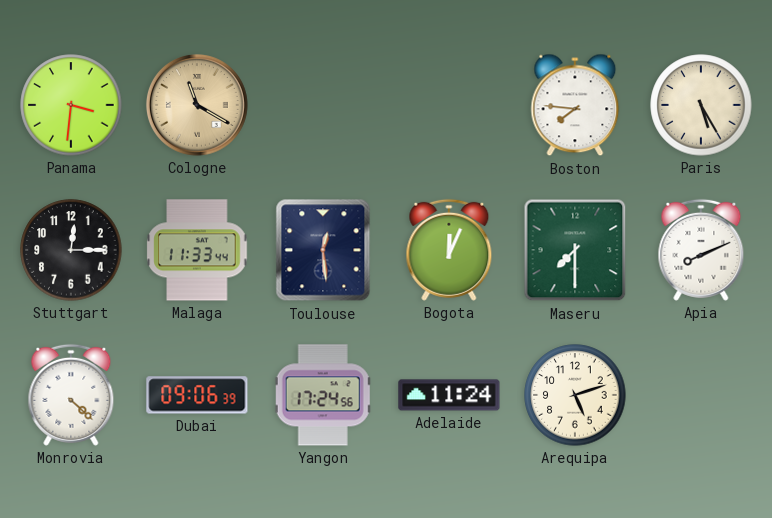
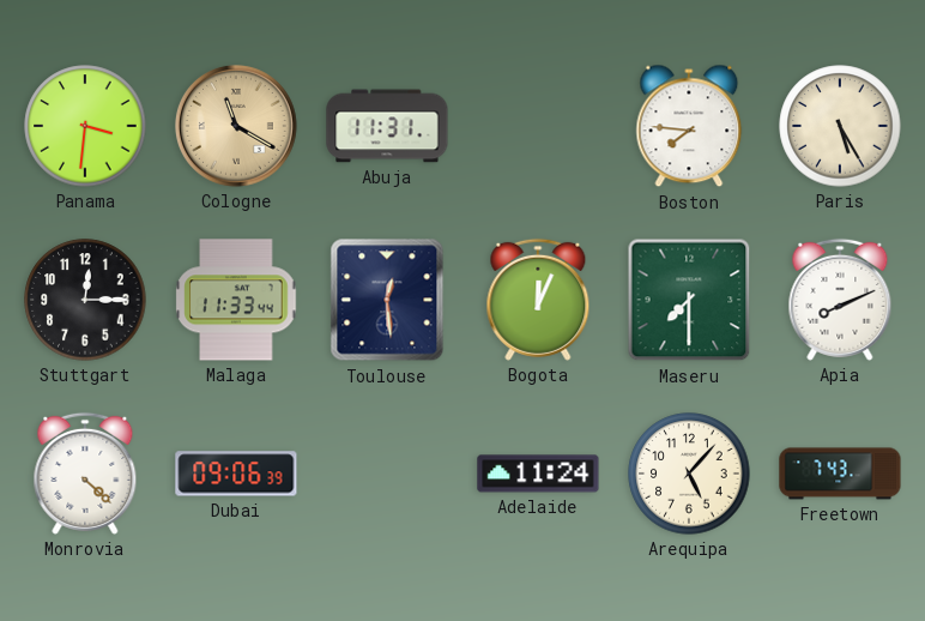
Abuja: none -> 11:31 (387, 126)
Yangon: 17:24 -> none (323, 395)
Arequipa: 5:12 -> 5:07 (689, 474)
Freetown: none -> 7:43 (840, 474)
